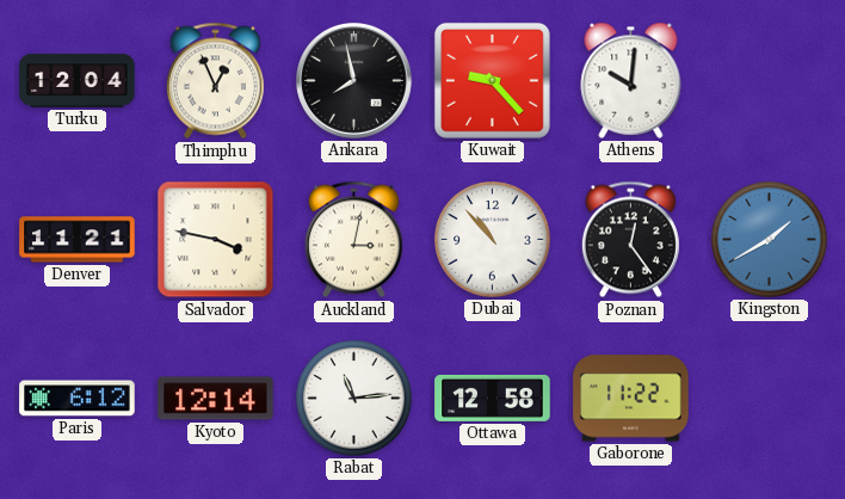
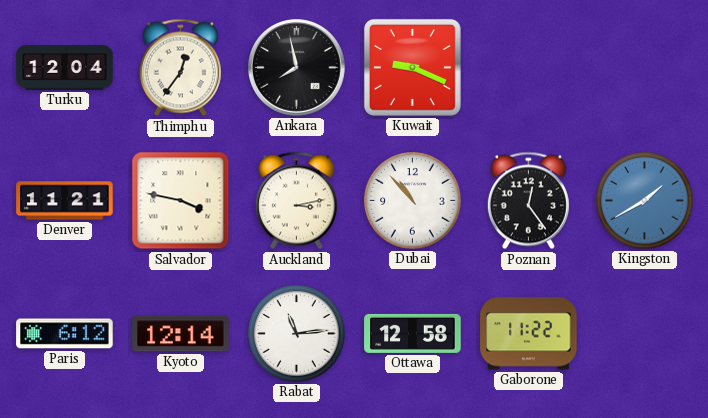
Thimphu: 12:56 -> 12:36 (180, 68)
Kuwait: 9:23 -> 9:19 (412, 67)
Athens: 10:01 -> none (631, 80)
Auckland: 3:02 -> 3:13 (296, 201)
